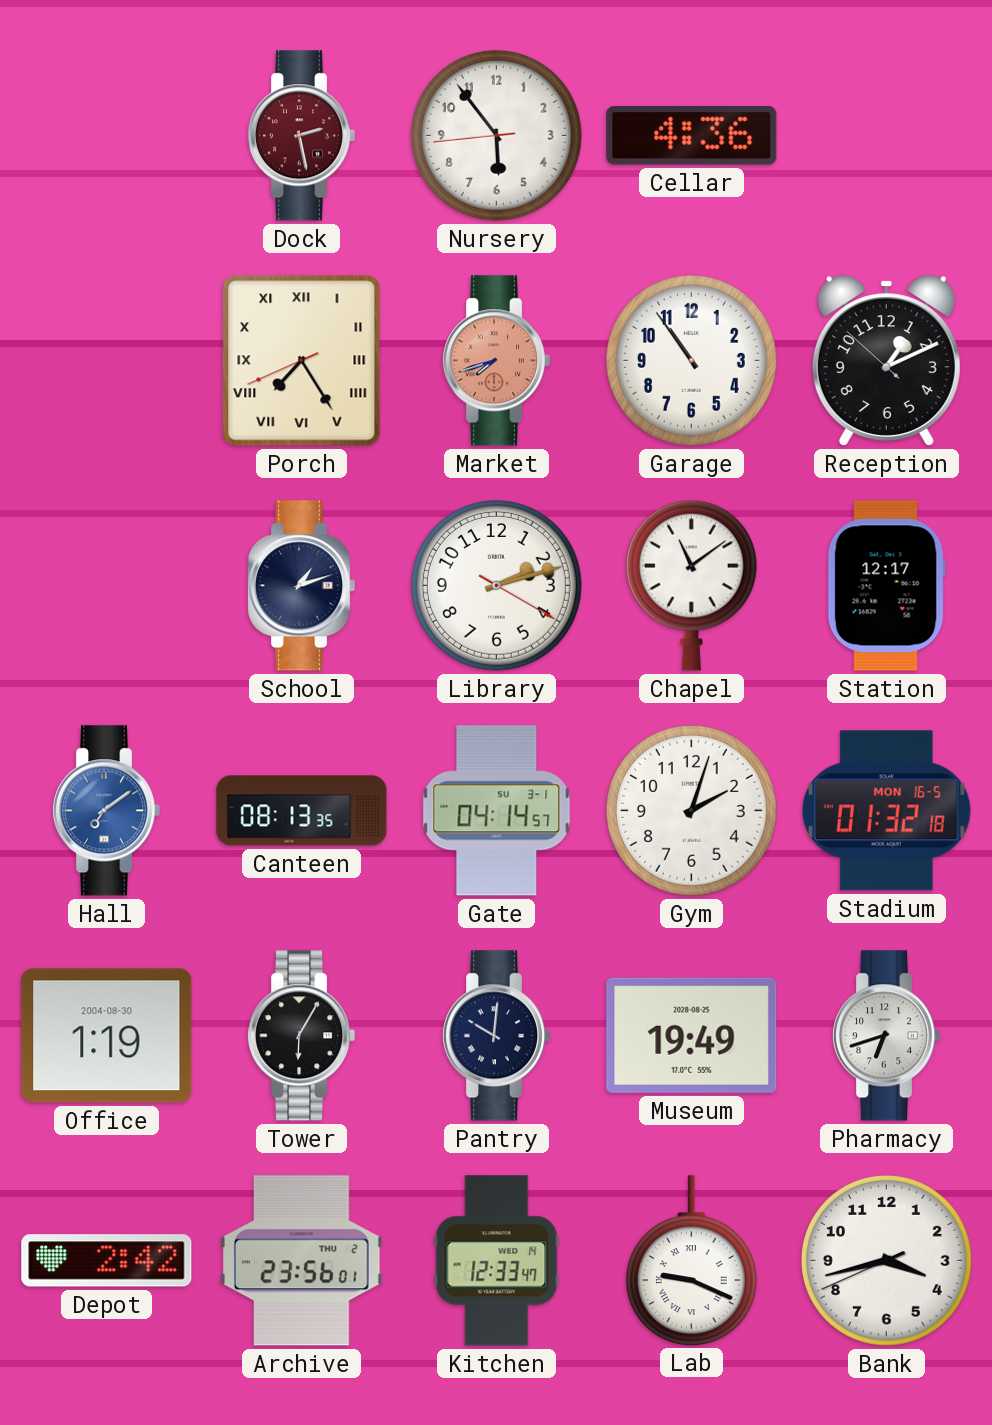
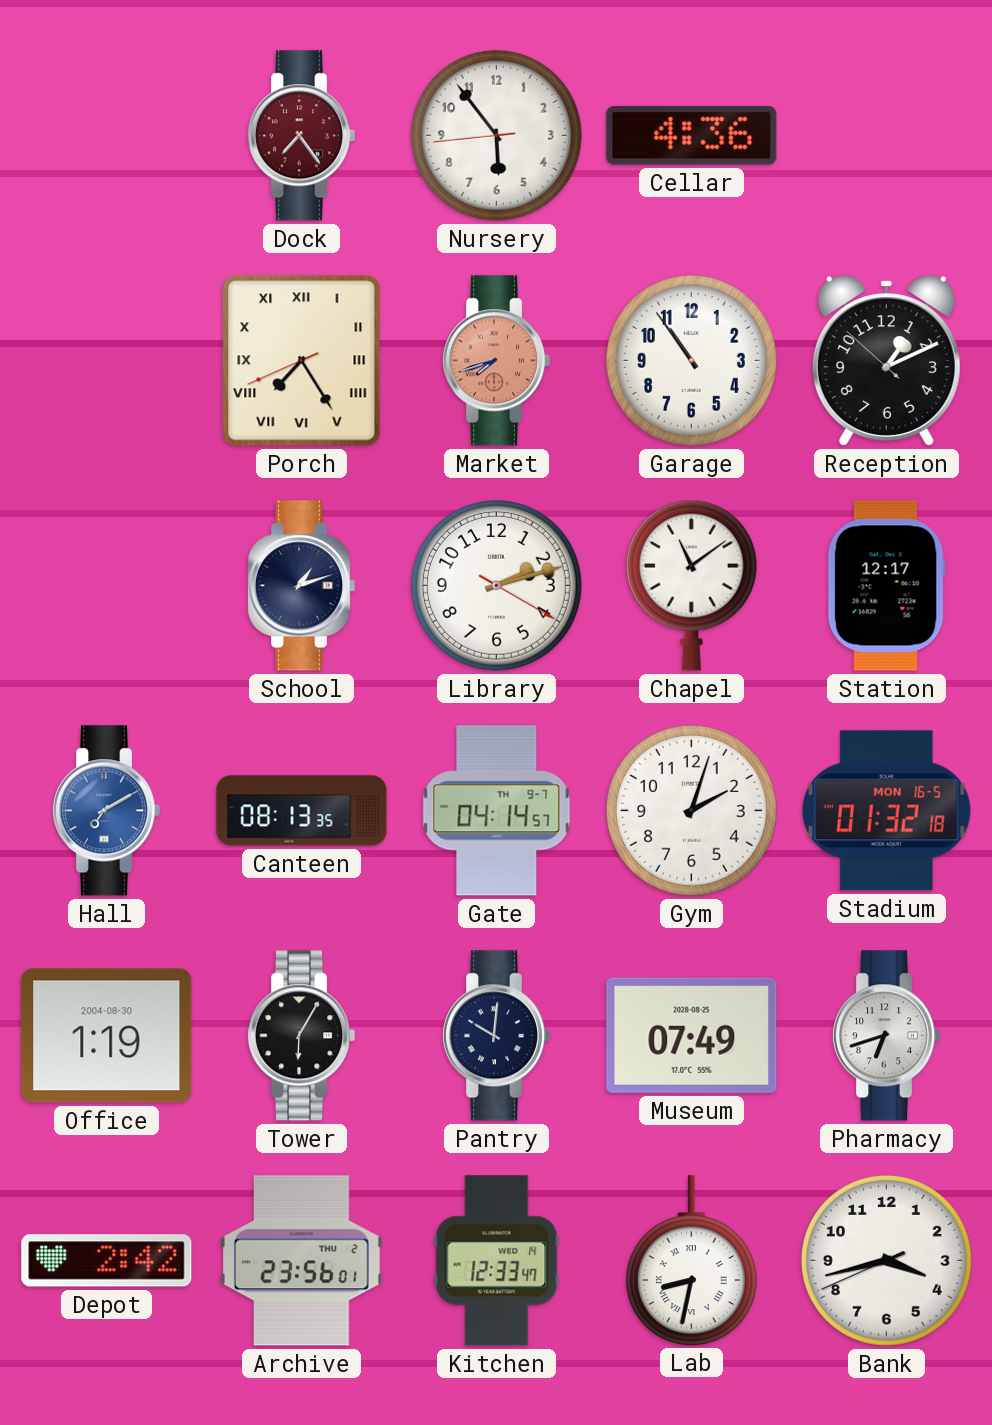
Dock: 2:28 -> 7:24 (301, 136)
Hall: 7:09 -> 7:10 (106, 811)
Gate date: SU 3-1 -> TH 9-7 (497, 811)
Museum: 19:49 -> 07:49 (692, 1035)
Lab: 9:19 -> 8:32 (691, 1260)
